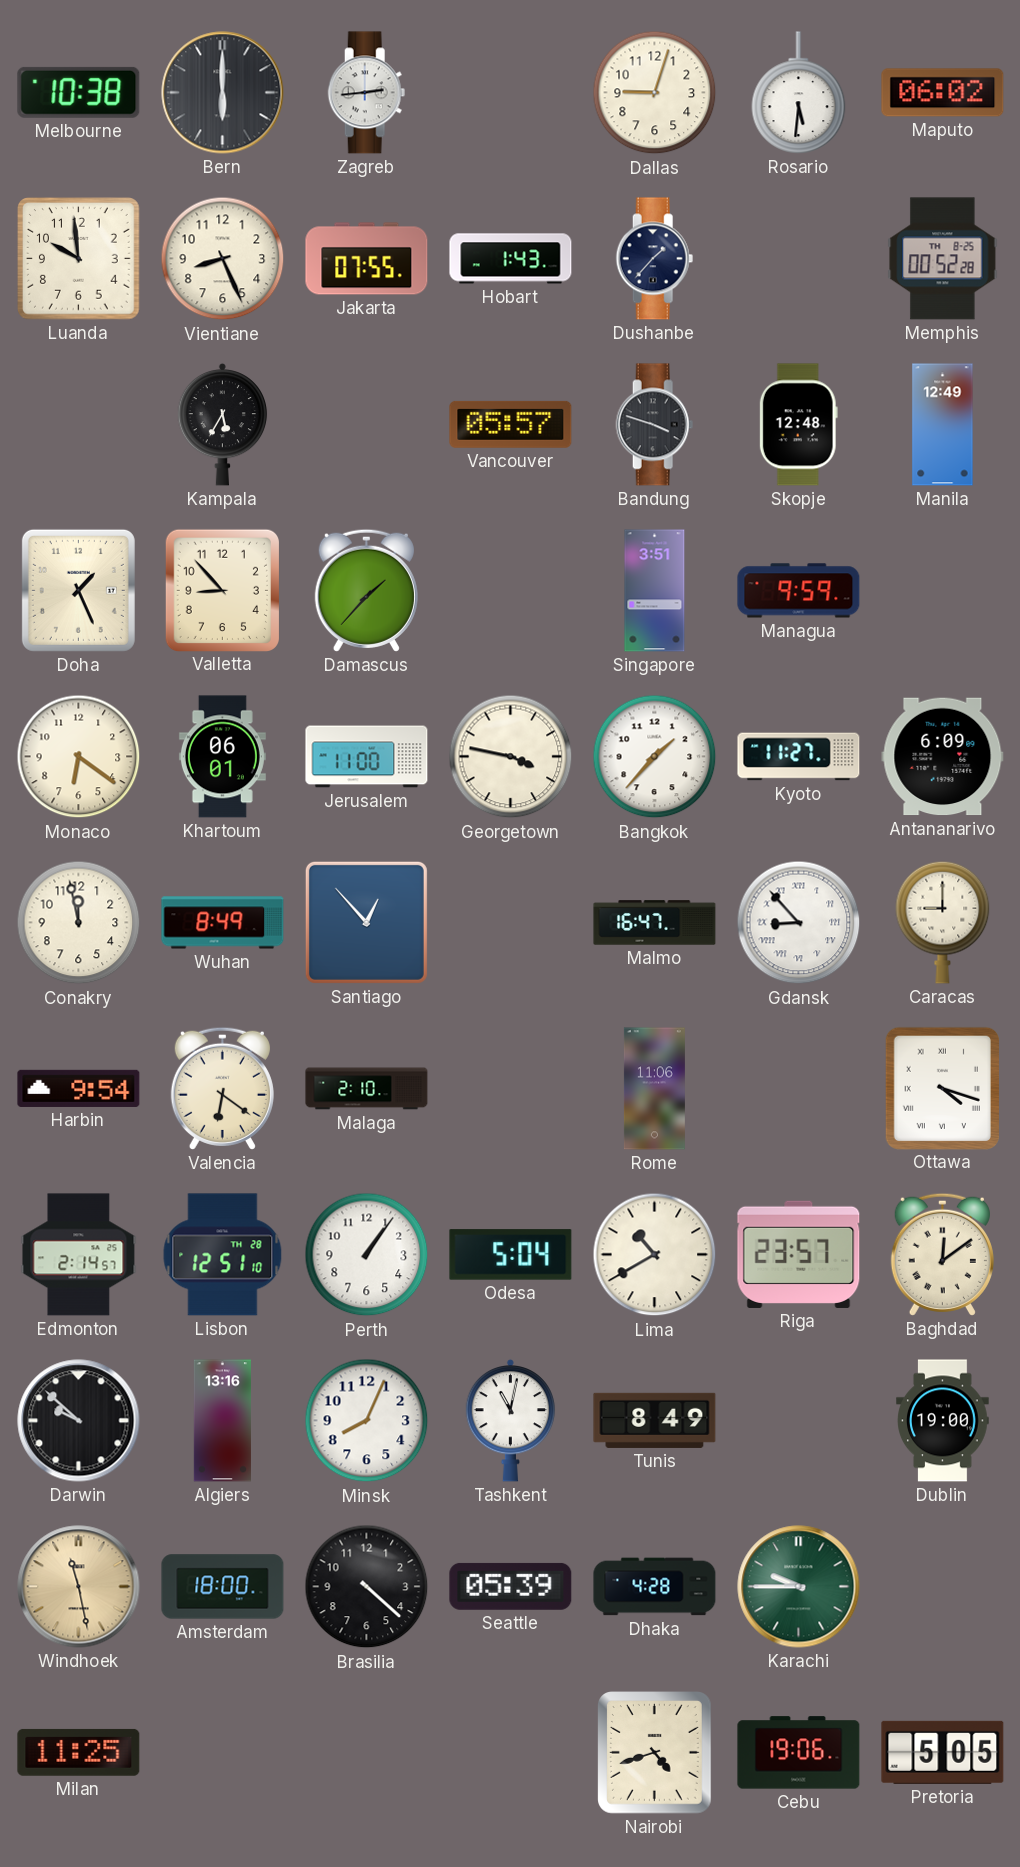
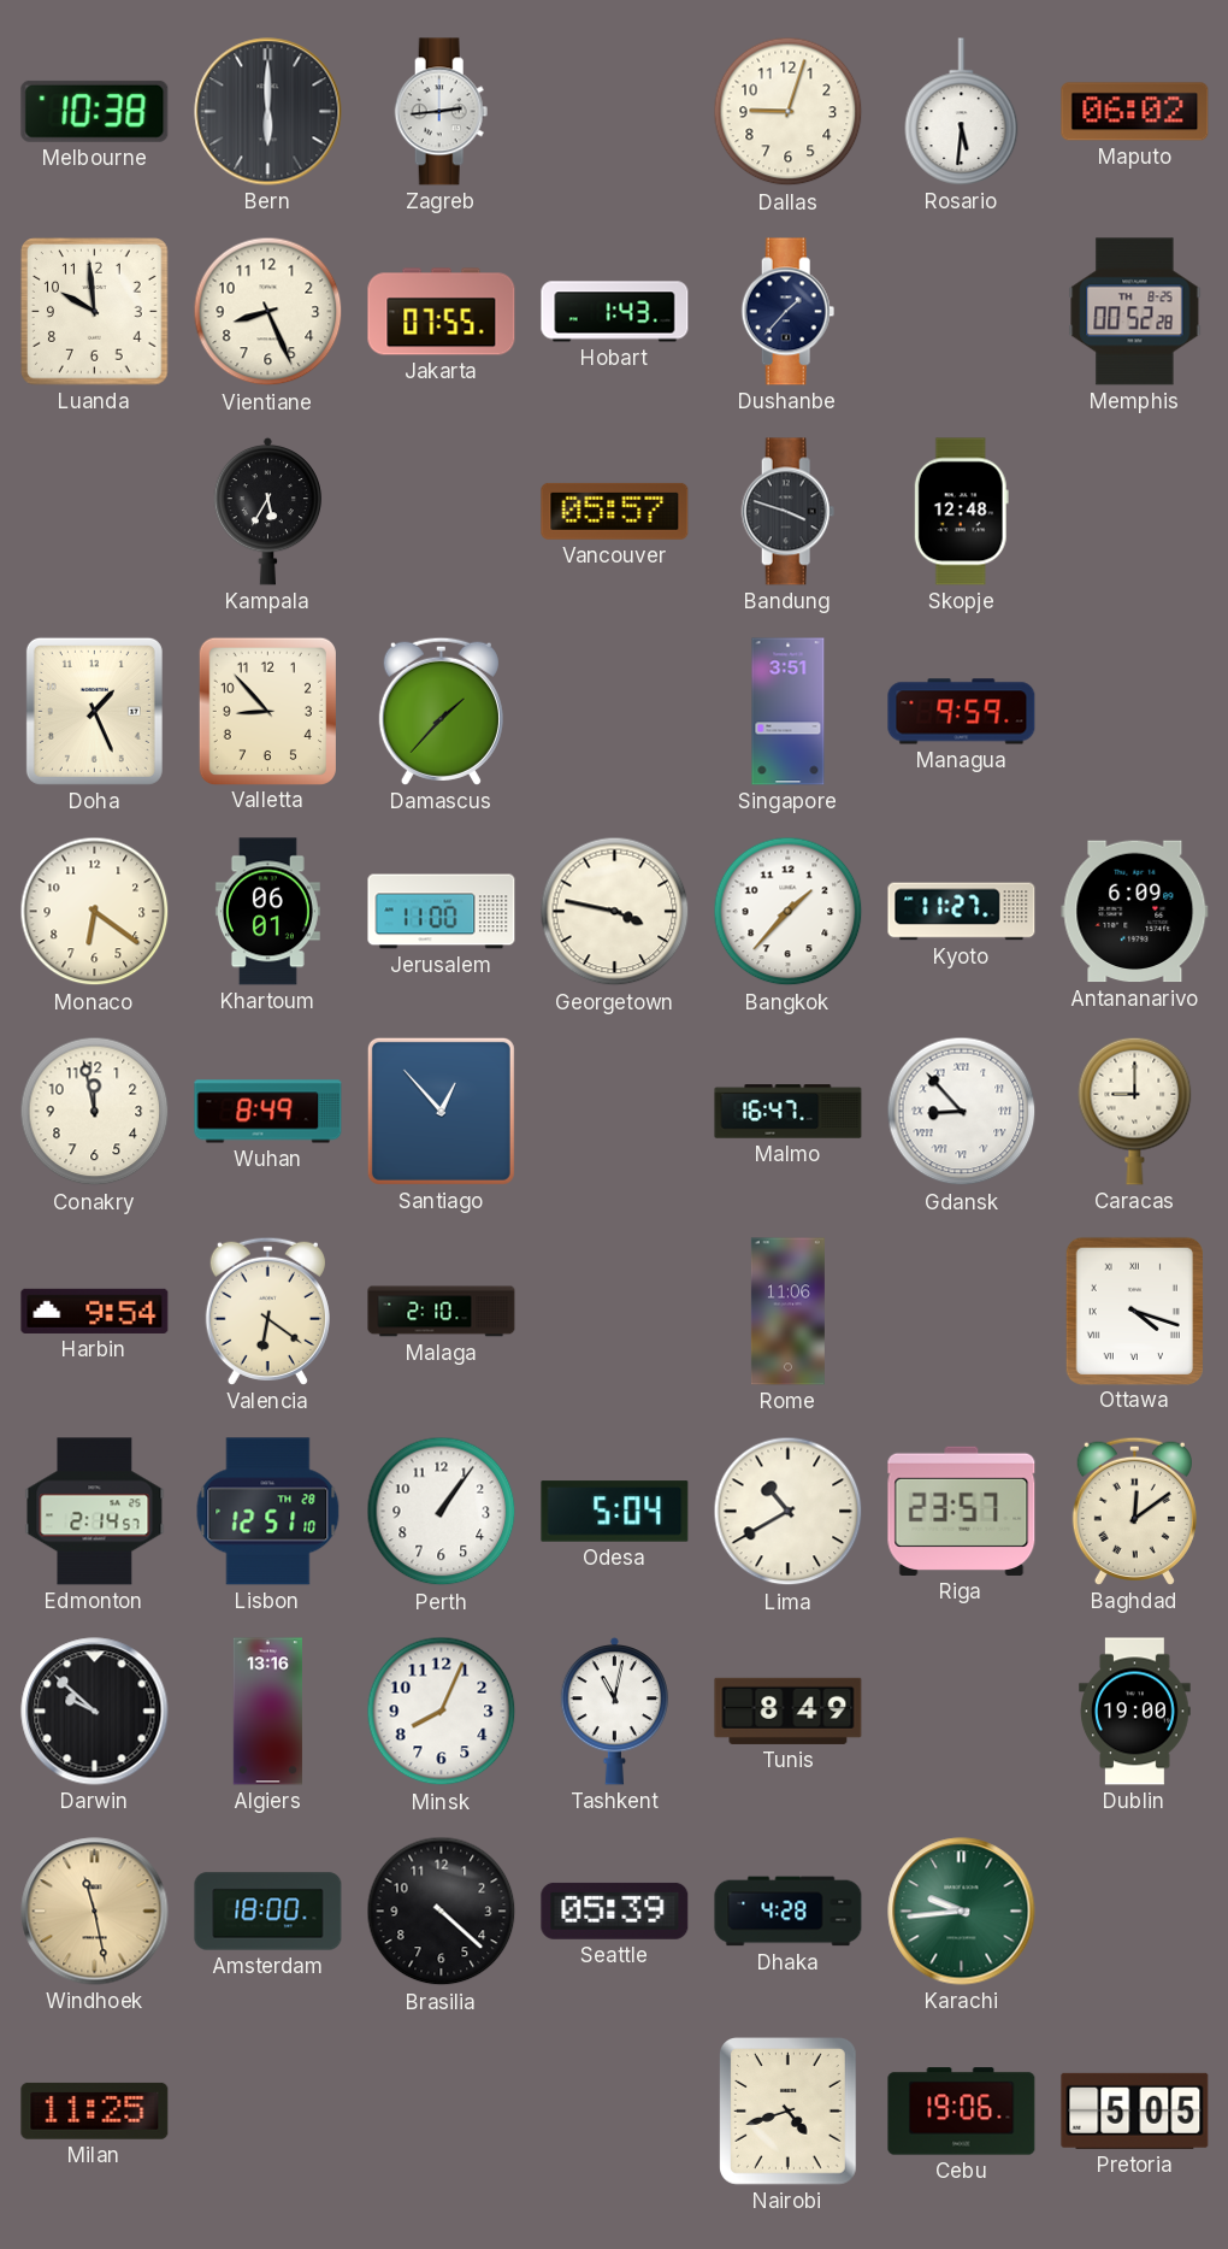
Manila: 12:49 -> none (943, 425)
Karachi: 9:45 -> 9:44 (962, 1912)
